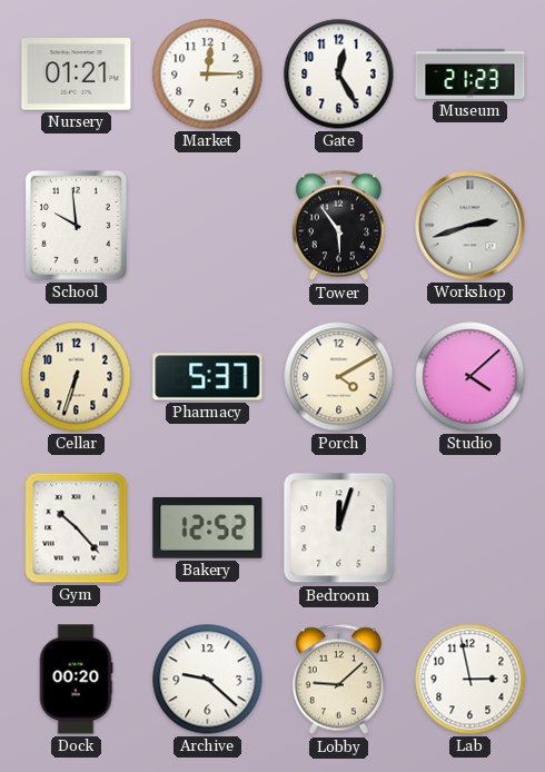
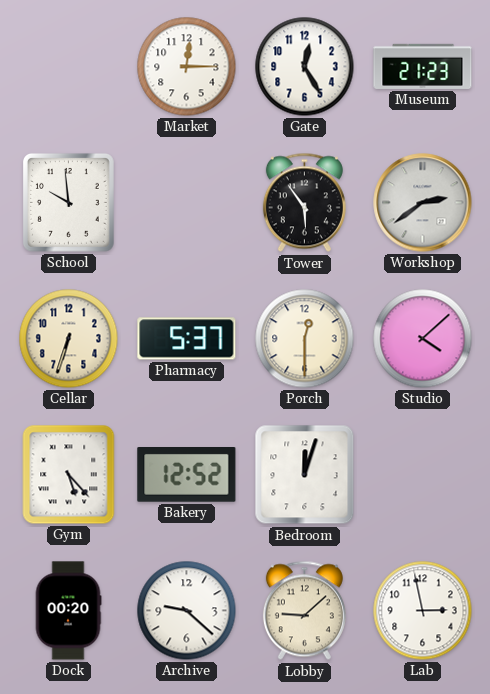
Nursery: 01:21 -> none (77, 75)
Workshop: 2:42 -> 2:39 (423, 203)
Porch: 4:10 -> 12:30 (305, 339)
Gym: 10:23 -> 5:23 (69, 475)
